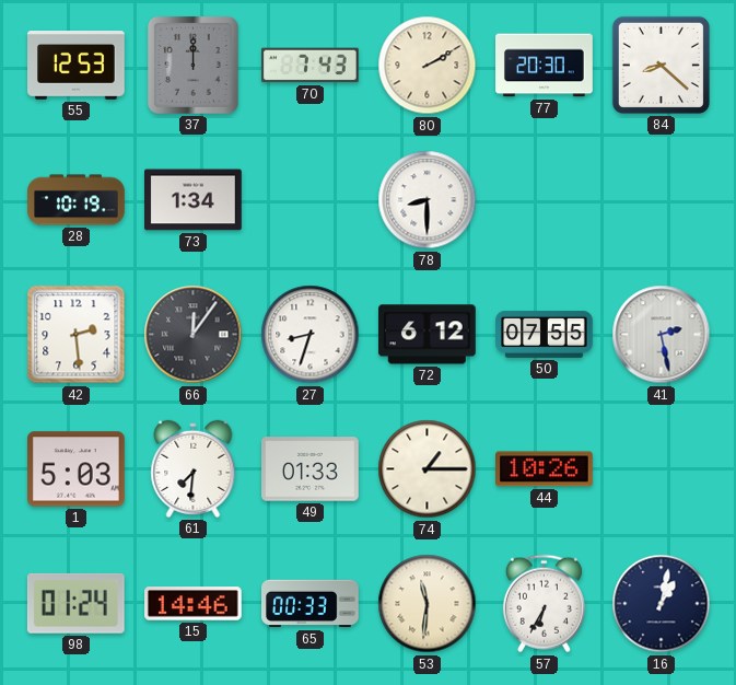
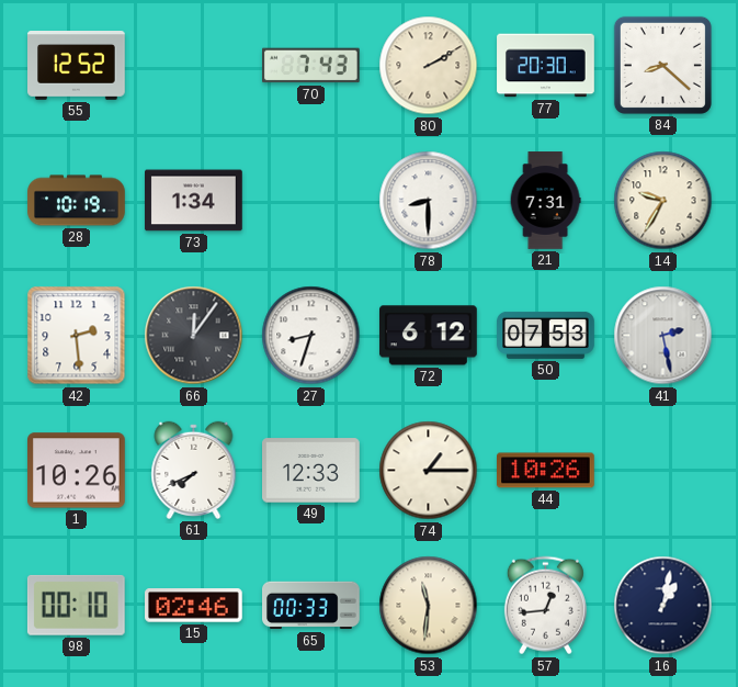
55: 12:53 -> 12:52 (77, 66)
37: 12:00 -> none (194, 66)
21: none -> 7:31 (545, 201)
14: none -> 9:35 (663, 201)
50: 07:55 -> 07:53 (546, 335)
1: 5:03 -> 10:26 (77, 471)
61: 7:31 -> 7:41 (194, 470)
49: 01:33 -> 12:33 (311, 471)
98: 01:24 -> 00:10 (76, 605)
15: 14:46 -> 02:46 (194, 606)
57: 6:35 -> 12:44 (545, 606)
